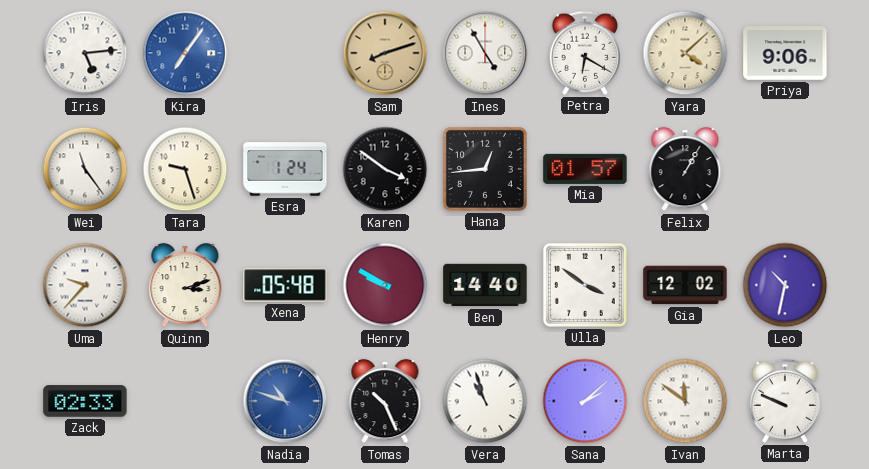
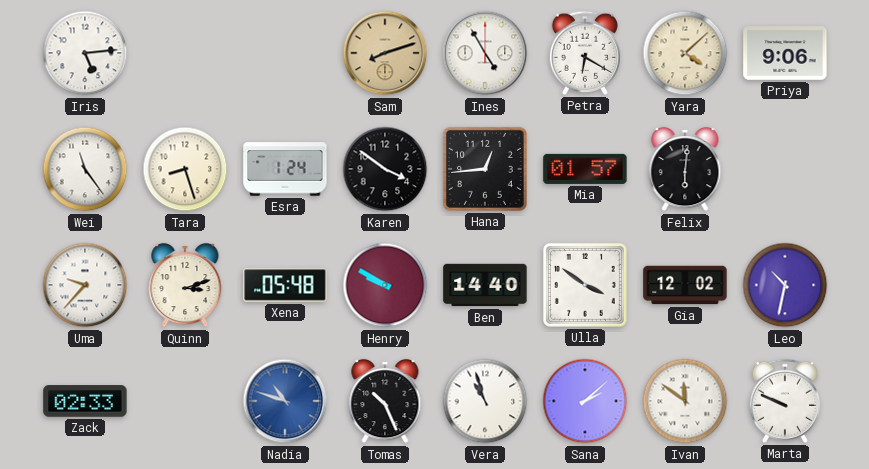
Kira: 7:06 -> none (185, 53)
Tara: 9:27 -> 8:27 (185, 169)
Felix: 1:05 -> 6:01 (685, 169)
